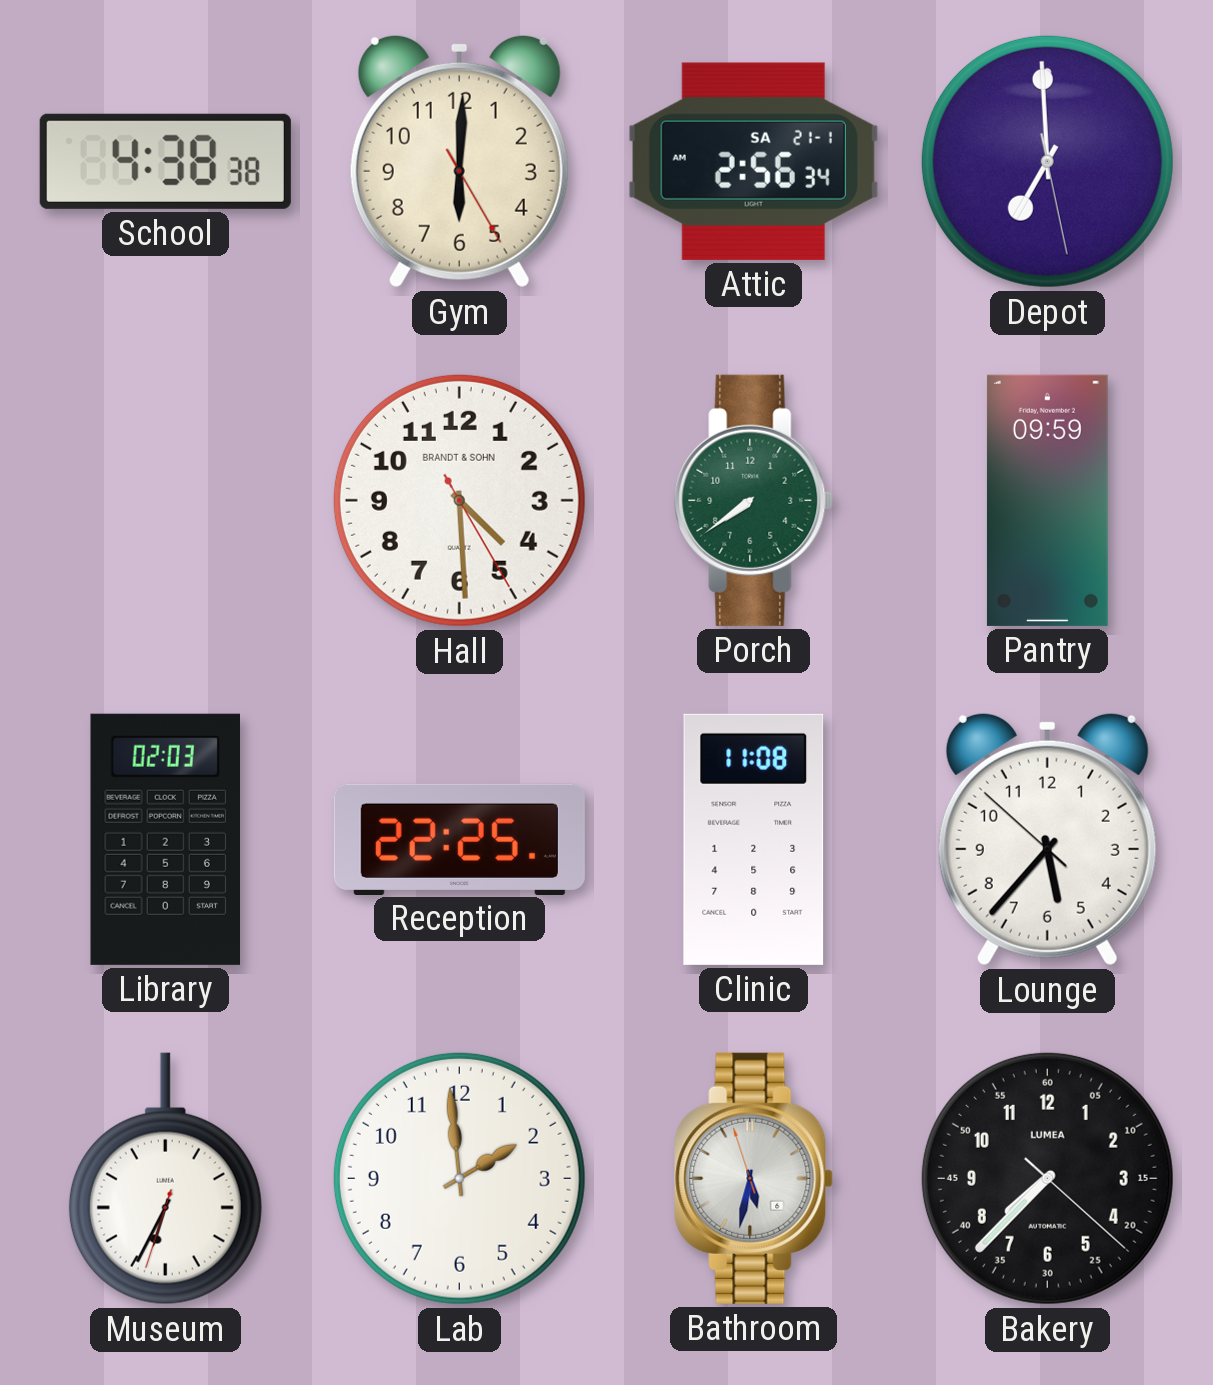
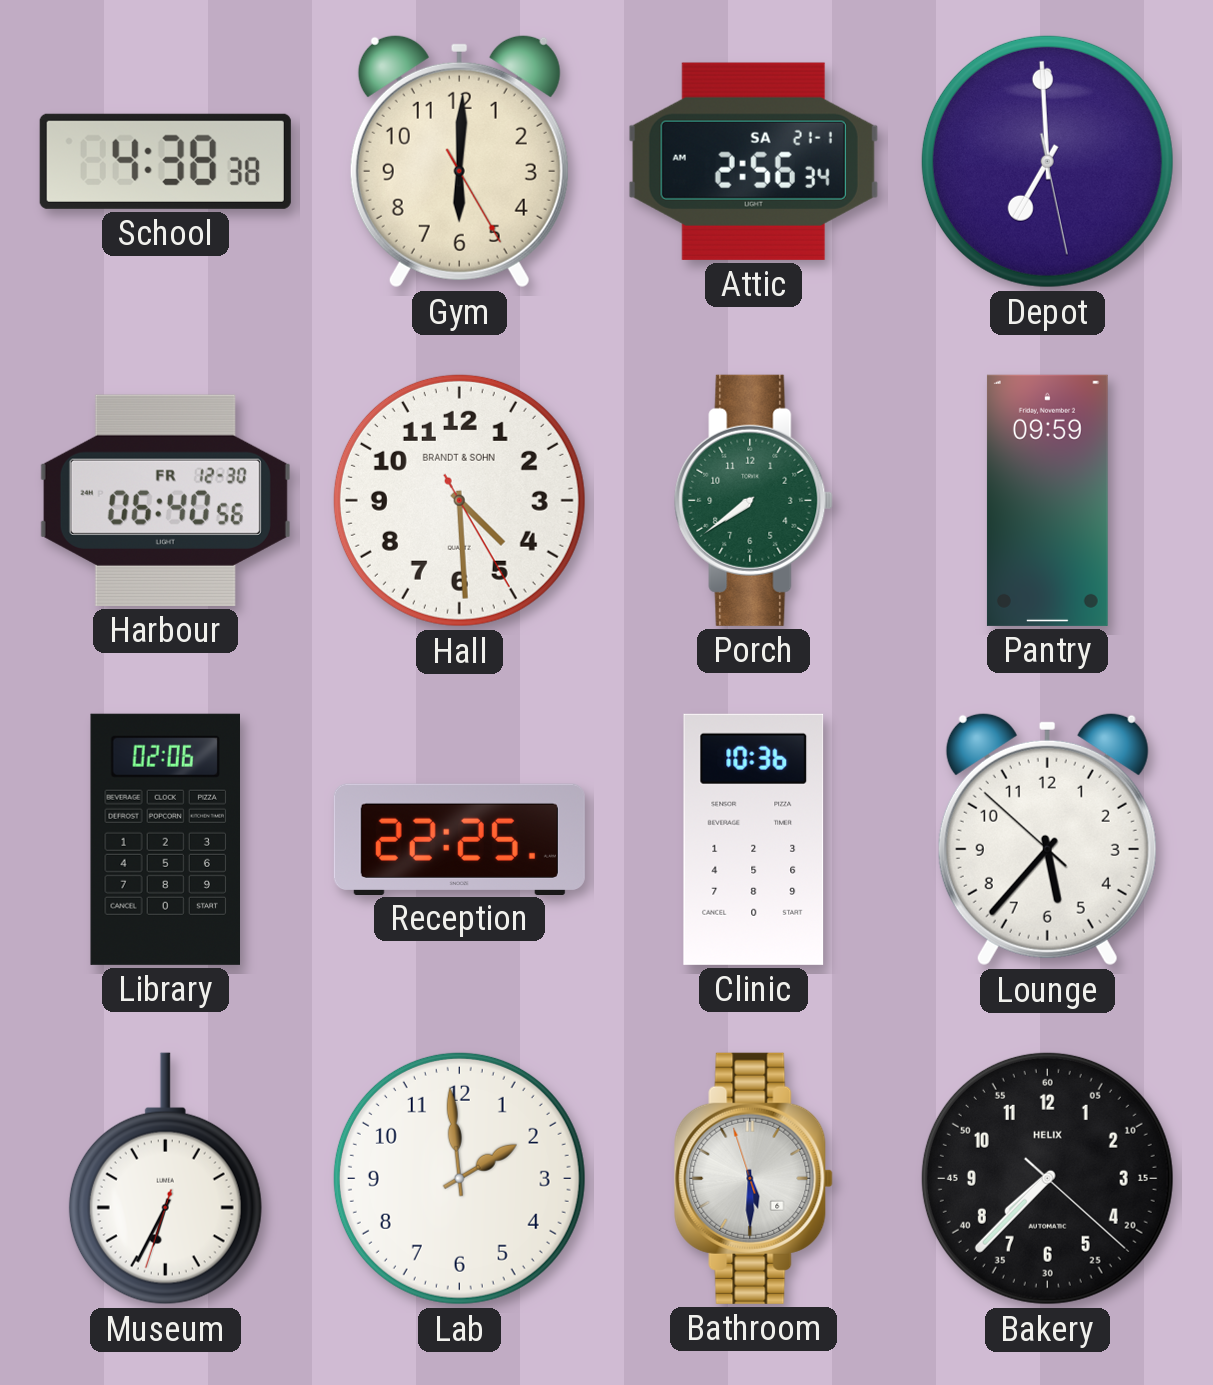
Harbour: none -> 06:40 (165, 500)
Library: 02:03 -> 02:06 (165, 839)
Clinic: 11:08 -> 10:36 (754, 839)
Bathroom: 5:31 -> 5:29 (754, 1178)
Bakery brand: LUMEA -> HELIX (1047, 1178)
